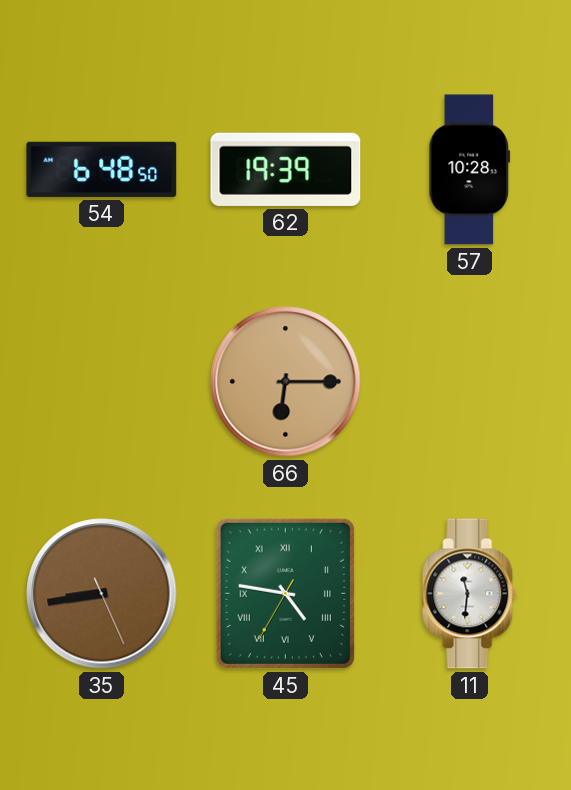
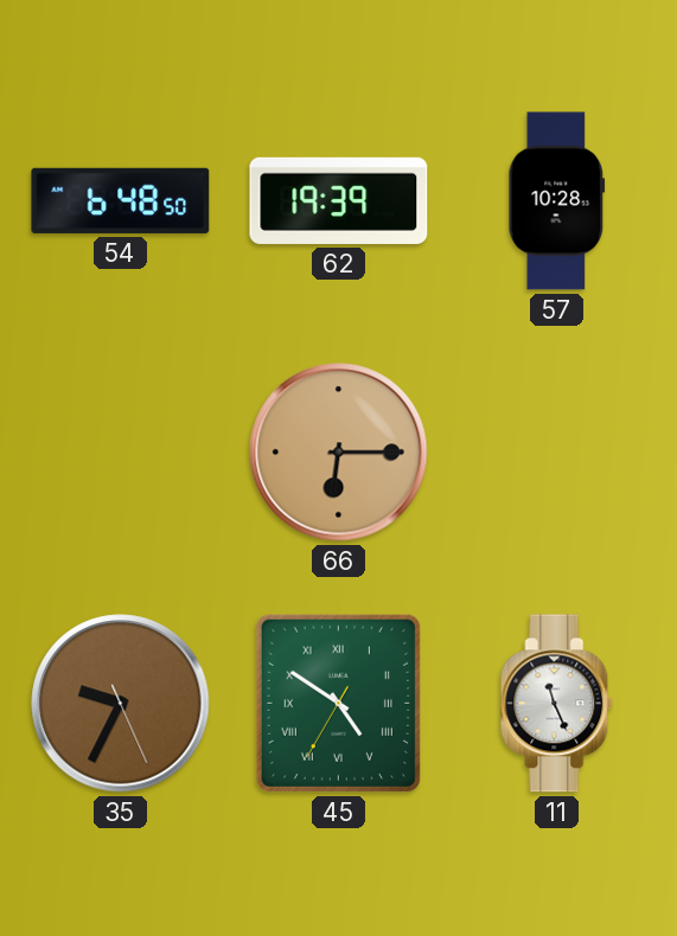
35: 8:43 -> 9:34 (121, 704)
45: 4:46 -> 4:50 (338, 703)
11: 11:31 -> 11:26 (557, 704)
